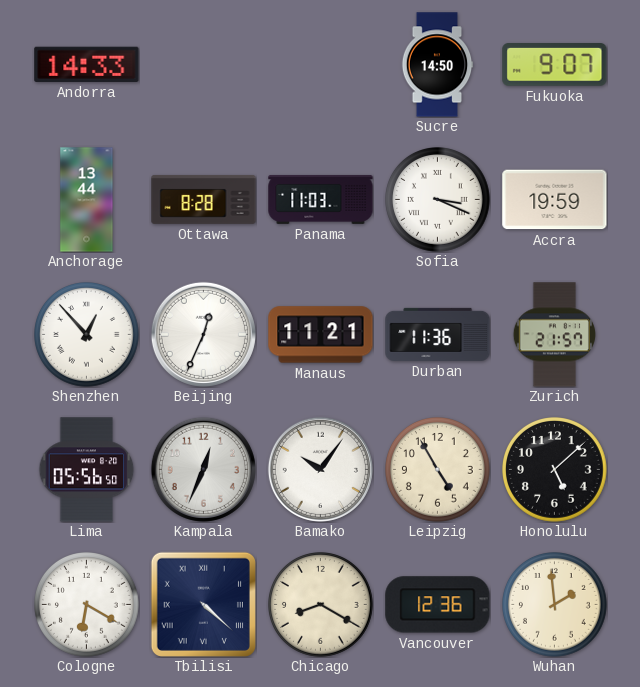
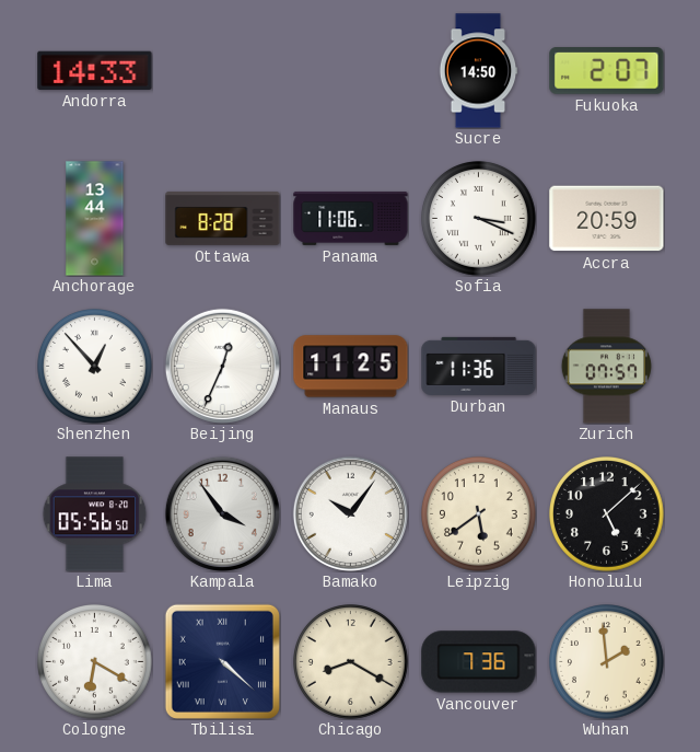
Fukuoka: 9:07 -> 2:07 (607, 71)
Panama: 11:03 -> 11:06 (351, 218)
Accra: 19:59 -> 20:59 (607, 219)
Manaus: 11:21 -> 11:25 (351, 367)
Zurich: 21:57 -> 07:57 (606, 367)
Kampala: 12:34 -> 3:54 (222, 513)
Leipzig: 4:55 -> 5:39 (479, 514)
Vancouver: 12:36 -> 7:36 (479, 662)
